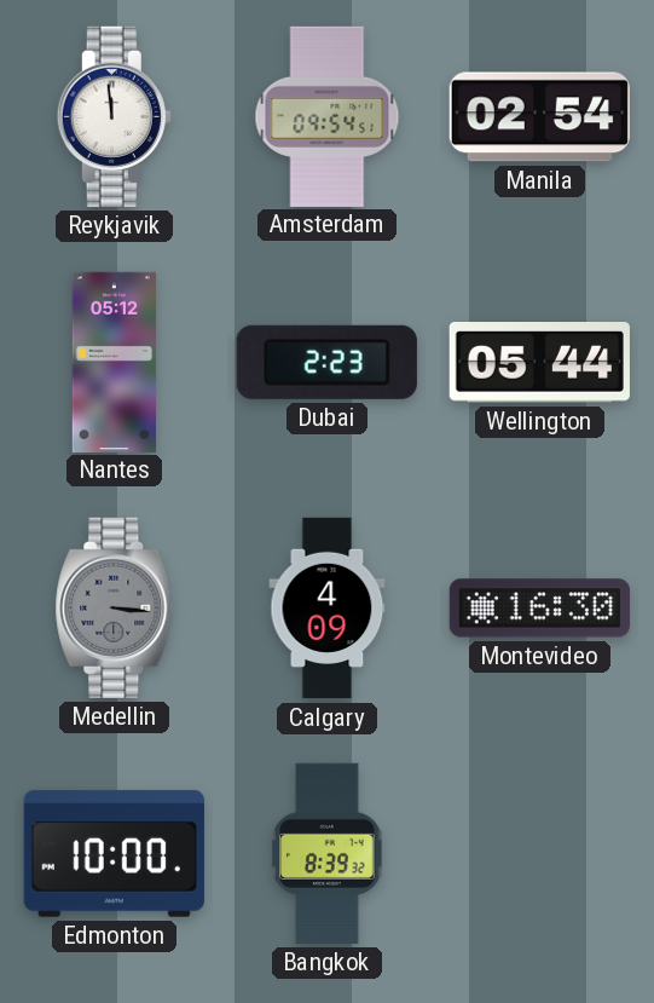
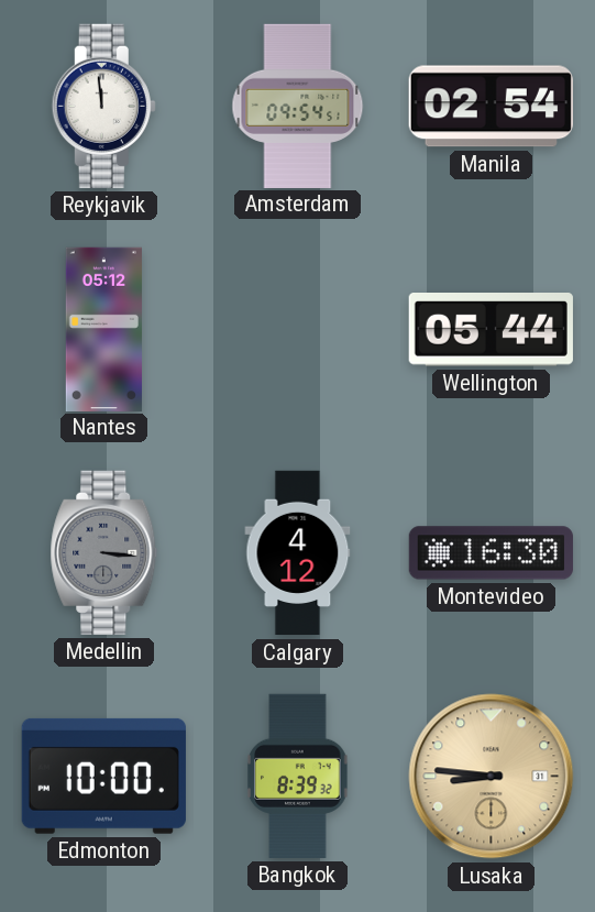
Dubai: 2:23 -> none (326, 362)
Calgary: 4:09 -> 4:12 (298, 553)
Lusaka: none -> 8:46 (492, 777)
